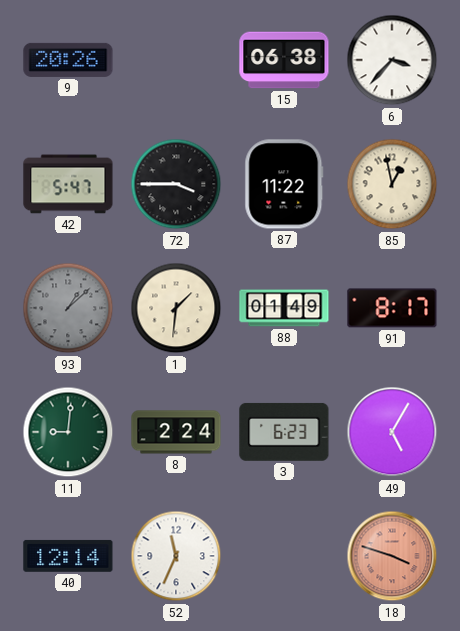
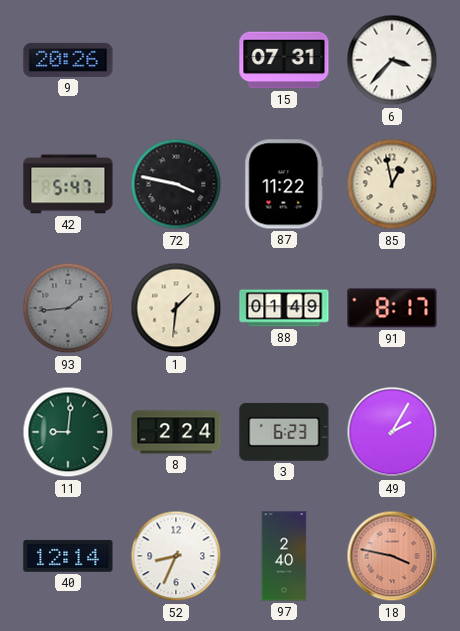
15: 06:38 -> 07:31 (284, 60)
72: 3:45 -> 3:47 (176, 184)
93: 1:08 -> 1:44 (68, 308)
49: 5:05 -> 2:05 (392, 432)
52: 11:34 -> 8:34 (176, 556)
97: none -> 2:40 (284, 556)
18: 3:48 -> 3:47 (392, 556)
